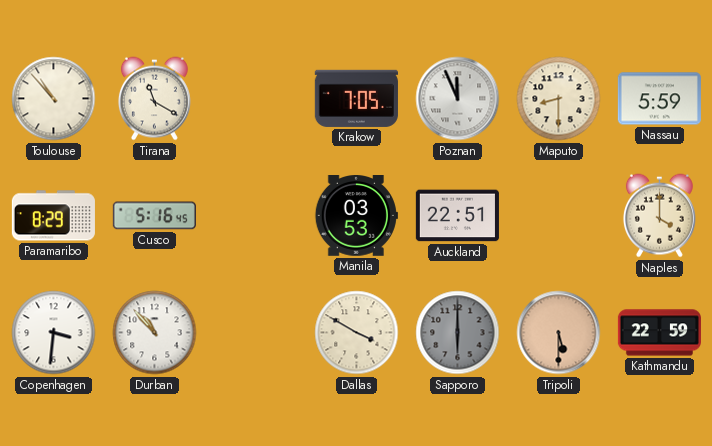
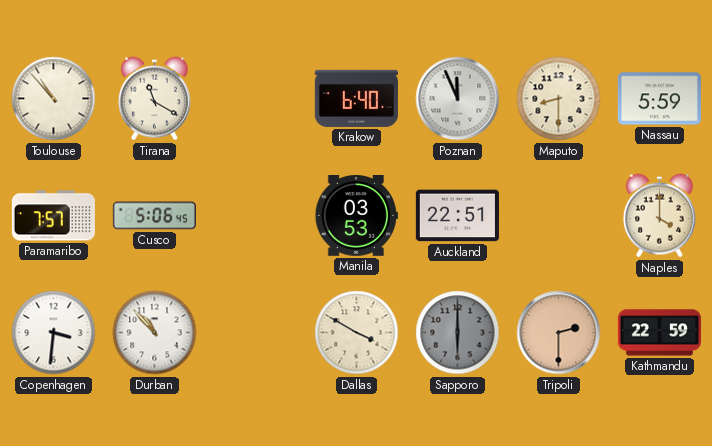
Krakow: 7:05 -> 6:40 (356, 98)
Paramaribo: 8:29 -> 7:57 (53, 216)
Cusco: 5:16 -> 5:06 (154, 216)
Tripoli: 5:30 -> 2:30 (559, 333)
